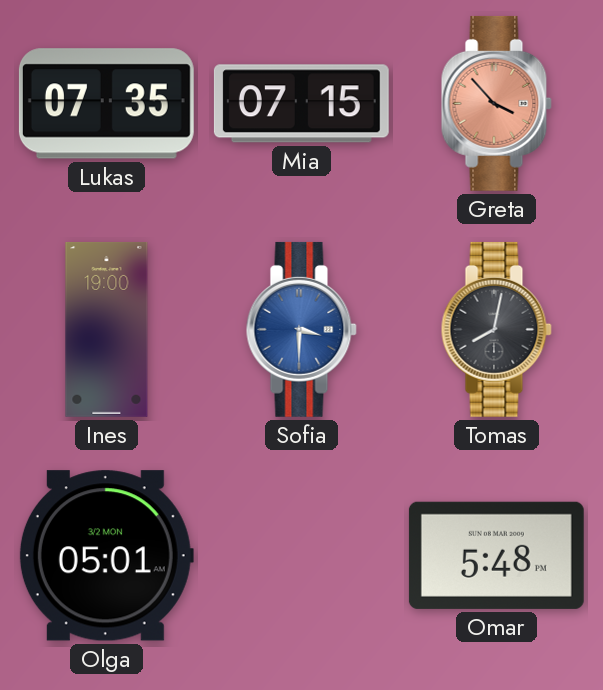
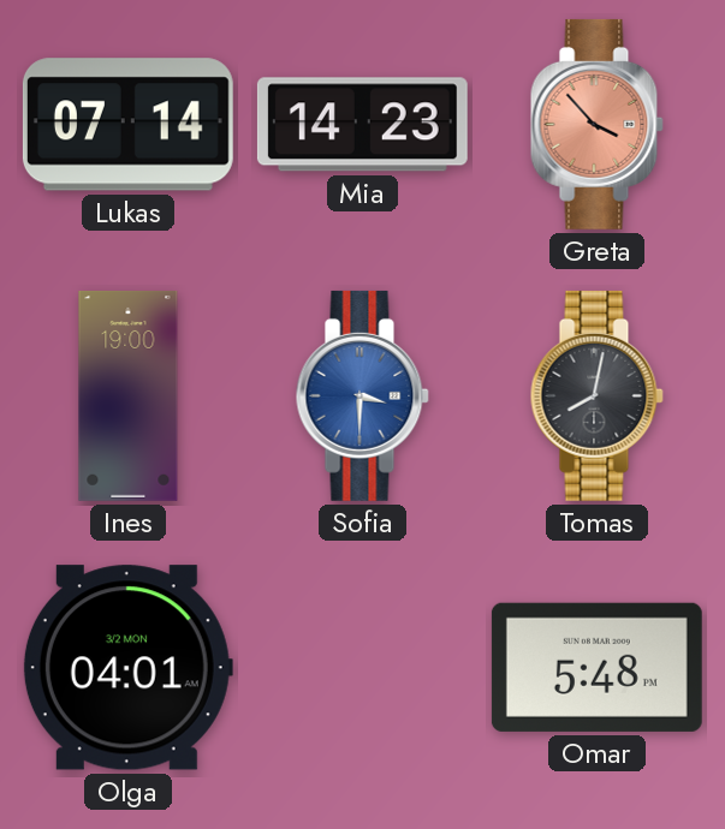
Lukas: 07:35 -> 07:14 (127, 125)
Mia: 07:15 -> 14:23 (362, 125)
Olga: 05:01 -> 04:01 (127, 668)
